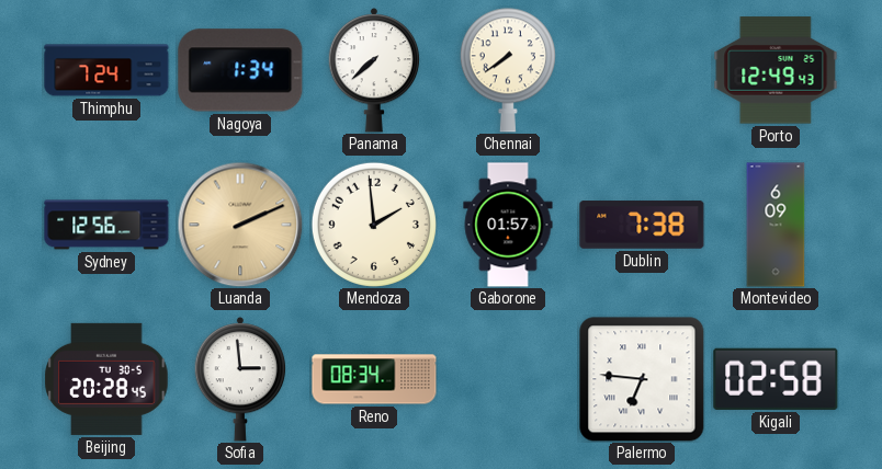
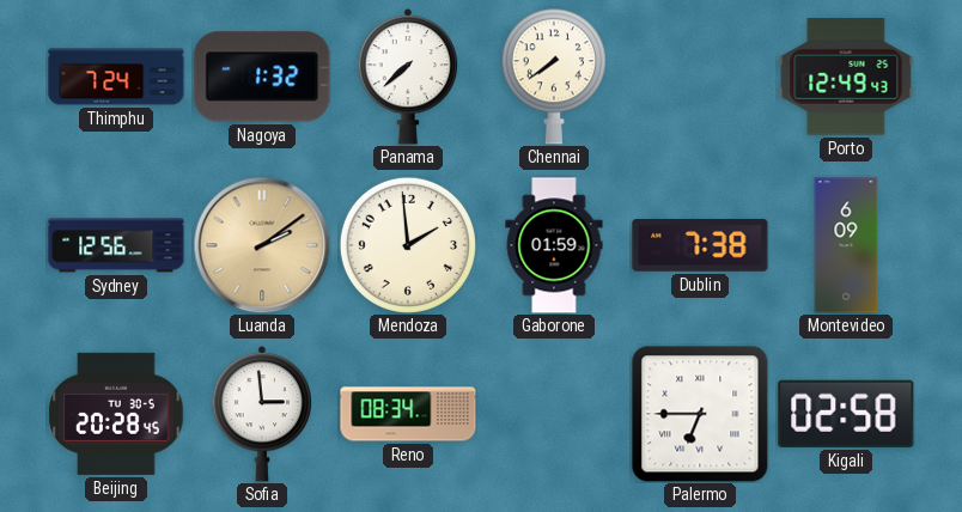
Nagoya: 1:34 -> 1:32 (262, 77)
Luanda: 2:11 -> 2:09 (262, 245)
Gaborone: 01:57 -> 01:59 (554, 245)
Palermo: 6:46 -> 6:45 (700, 414)
